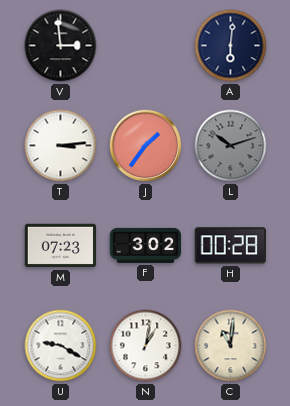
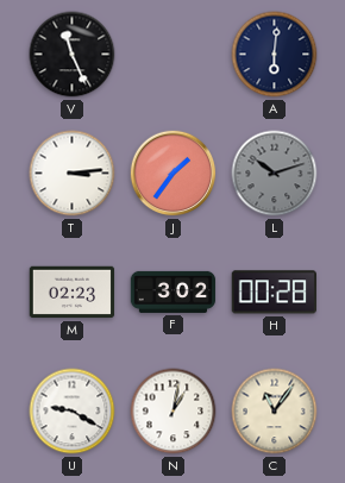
V: 2:59 -> 11:26 (73, 55)
M: 07:23 -> 02:23 (73, 293)
C: 11:01 -> 11:06 (275, 412)
